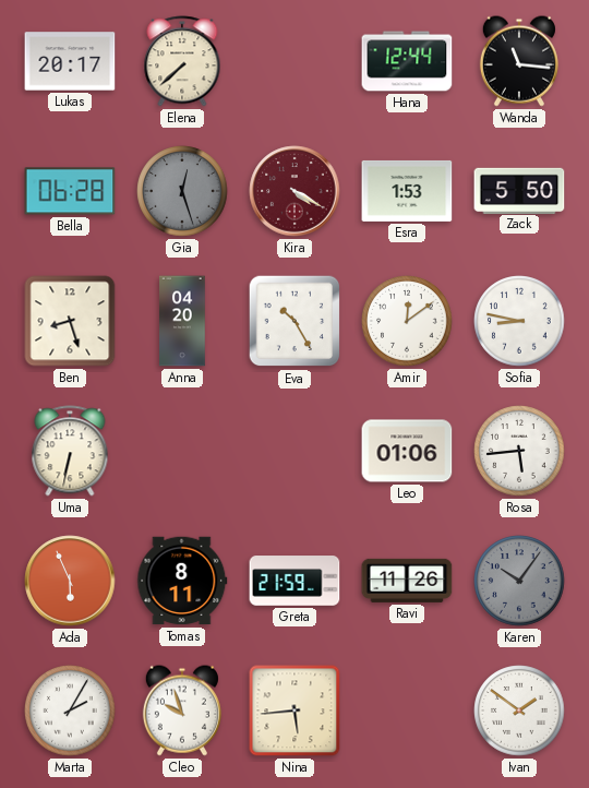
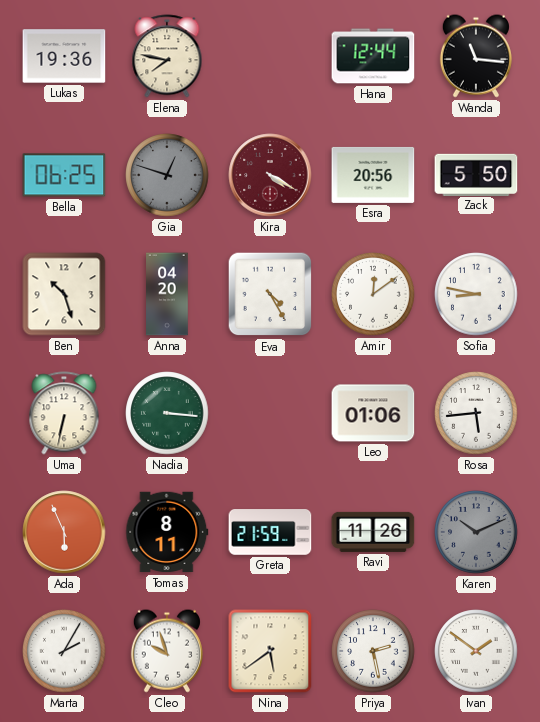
Lukas: 20:17 -> 19:36 (64, 56)
Elena: 7:38 -> 7:47 (167, 56)
Bella: 06:28 -> 06:25 (64, 175)
Gia: 12:27 -> 12:48 (167, 175)
Esra: 1:53 -> 20:56 (373, 175)
Ben: 8:27 -> 10:27 (64, 294)
Eva: 10:25 -> 4:25 (270, 294)
Nadia: none -> 3:16 (167, 413)
Karen: 10:06 -> 10:11 (476, 532)
Nina: 5:44 -> 5:39 (270, 651)
Priya: none -> 2:28 (373, 651)
